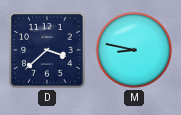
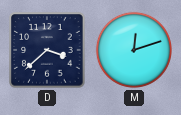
M: 8:47 -> 12:12 (134, 50)
